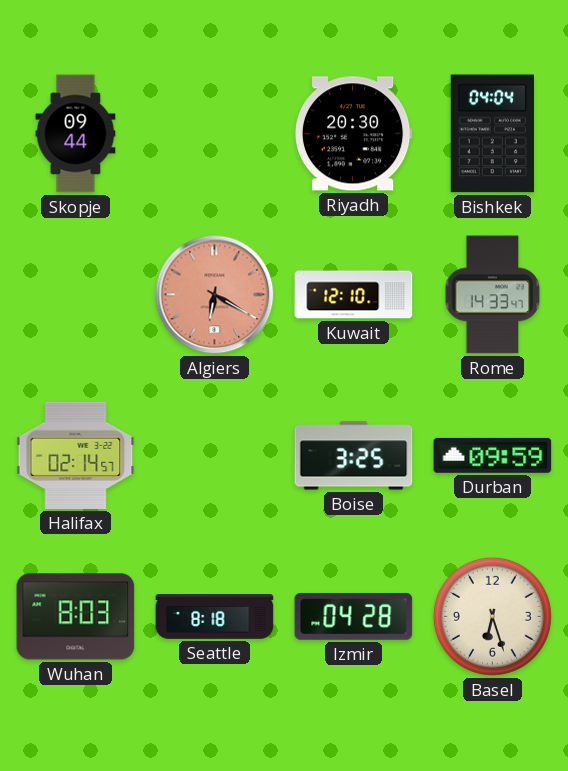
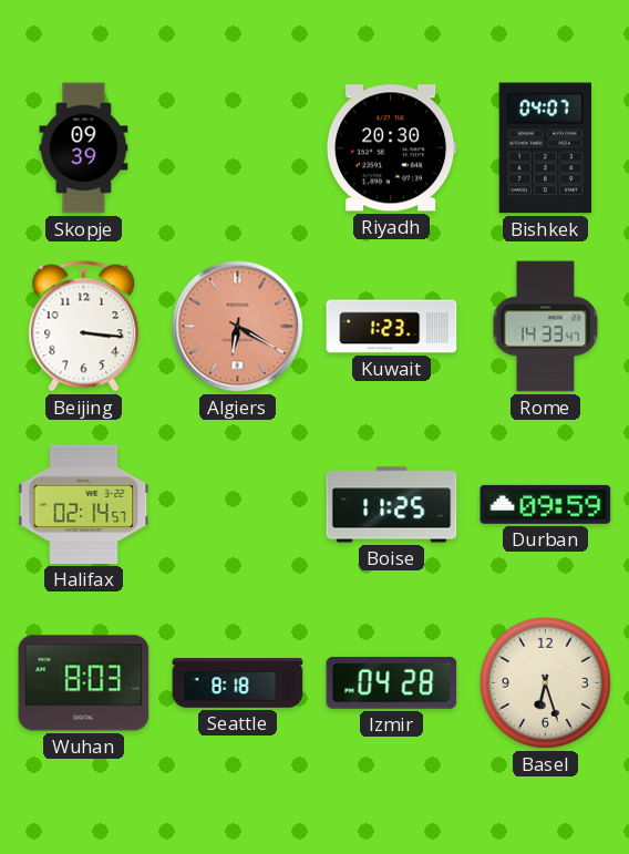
Skopje: 09:44 -> 09:39 (84, 148)
Bishkek: 04:04 -> 04:07 (545, 148)
Beijing: none -> 3:16 (84, 327)
Kuwait: 12:10 -> 1:23 (392, 327)
Boise: 3:25 -> 11:25 (392, 505)
